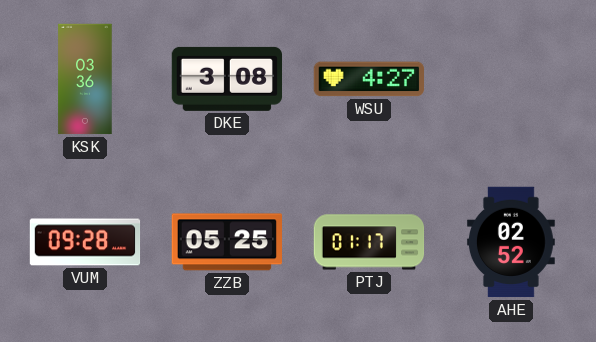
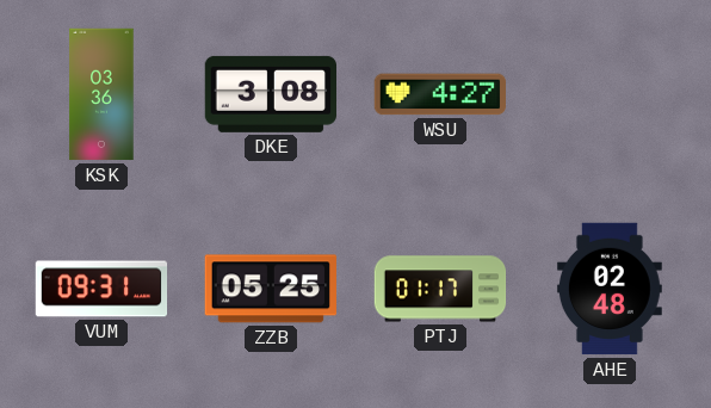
VUM: 09:28 -> 09:31 (101, 289)
AHE: 02:52 -> 02:48 (610, 289)
